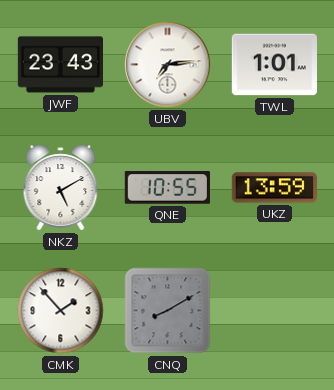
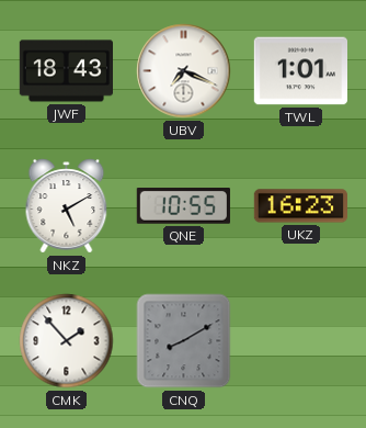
JWF: 23:43 -> 18:43 (66, 71)
UBV: 7:14 -> 7:19 (184, 71)
UKZ: 13:59 -> 16:23 (300, 206)
